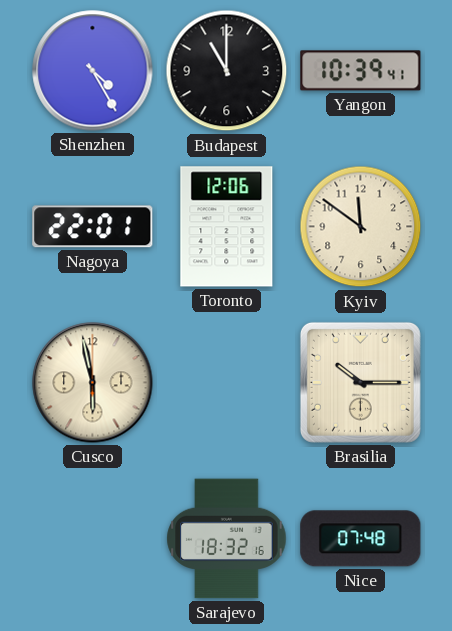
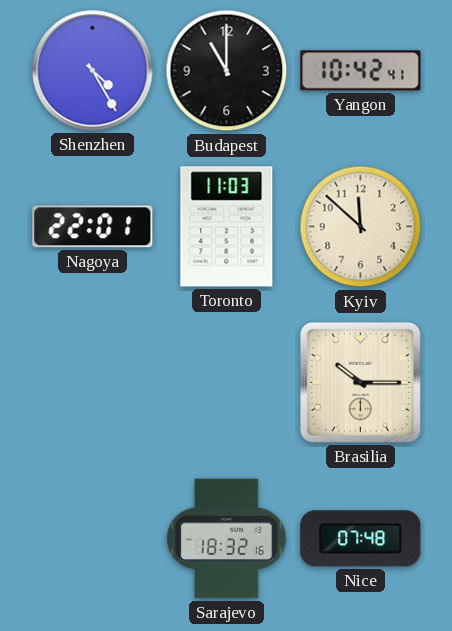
Yangon: 10:39 -> 10:42 (361, 71)
Toronto: 12:06 -> 11:03 (227, 227)
Kyiv: 11:51 -> 11:52 (361, 227)
Cusco: 5:58 -> none (93, 383)
